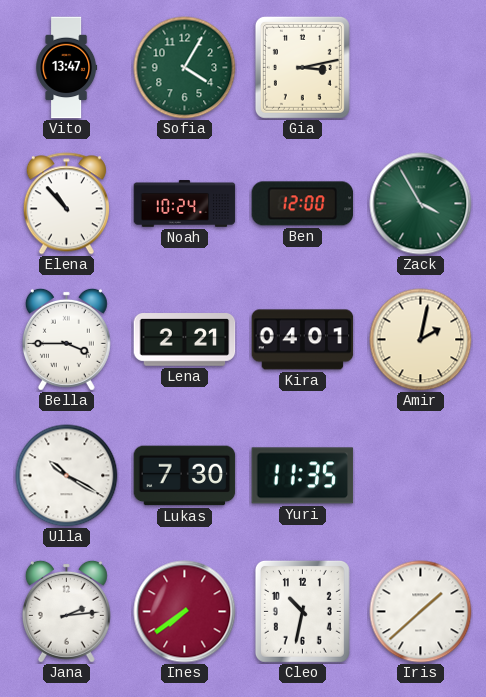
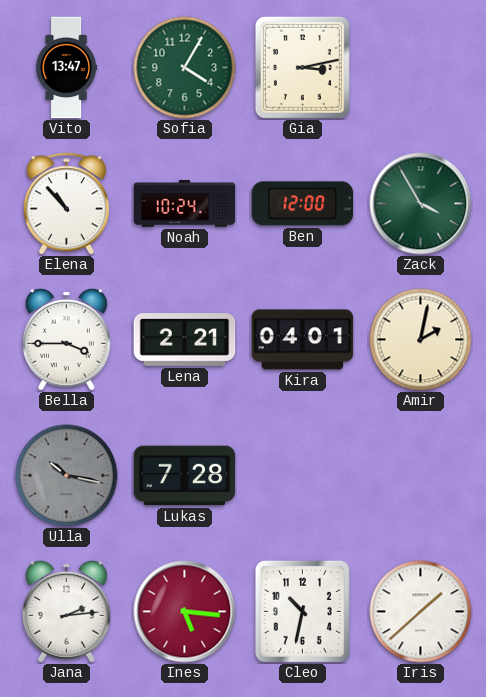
Ulla: 10:20 -> 10:17 (67, 476)
Ulla dial: white -> grey (67, 476)
Lukas: 7:30 -> 7:28 (185, 476)
Yuri: 11:35 -> none (303, 476)
Ines: 7:39 -> 5:16 (185, 612)
